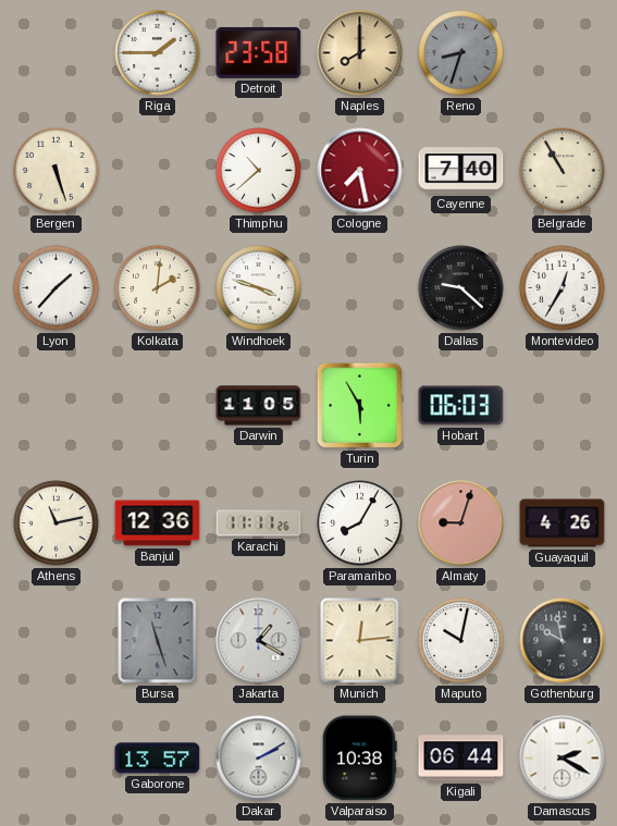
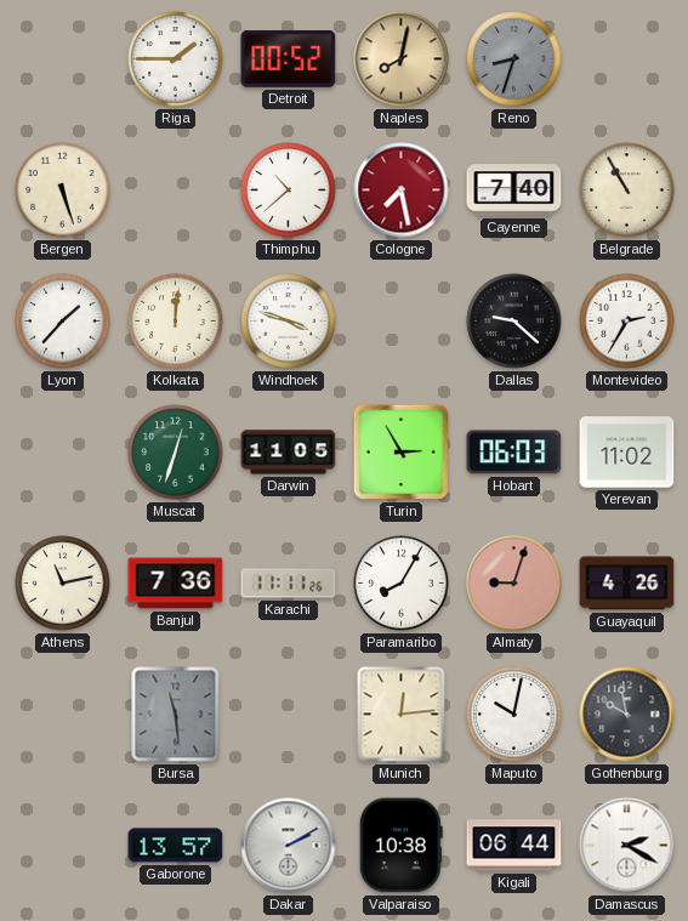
Detroit: 23:58 -> 00:52 (289, 58)
Naples: 8:00 -> 8:02 (402, 59)
Kolkata: 2:01 -> 12:01 (176, 322)
Montevideo: 12:35 -> 2:35 (627, 322)
Muscat: none -> 12:33 (176, 453)
Turin: 5:55 -> 2:55 (400, 451)
Yerevan: none -> 11:02 (627, 453)
Banjul: 12:36 -> 7:36 (176, 584)
Bursa: 11:27 -> 11:29 (176, 715)
Jakarta: 1:20 -> none (259, 641)
